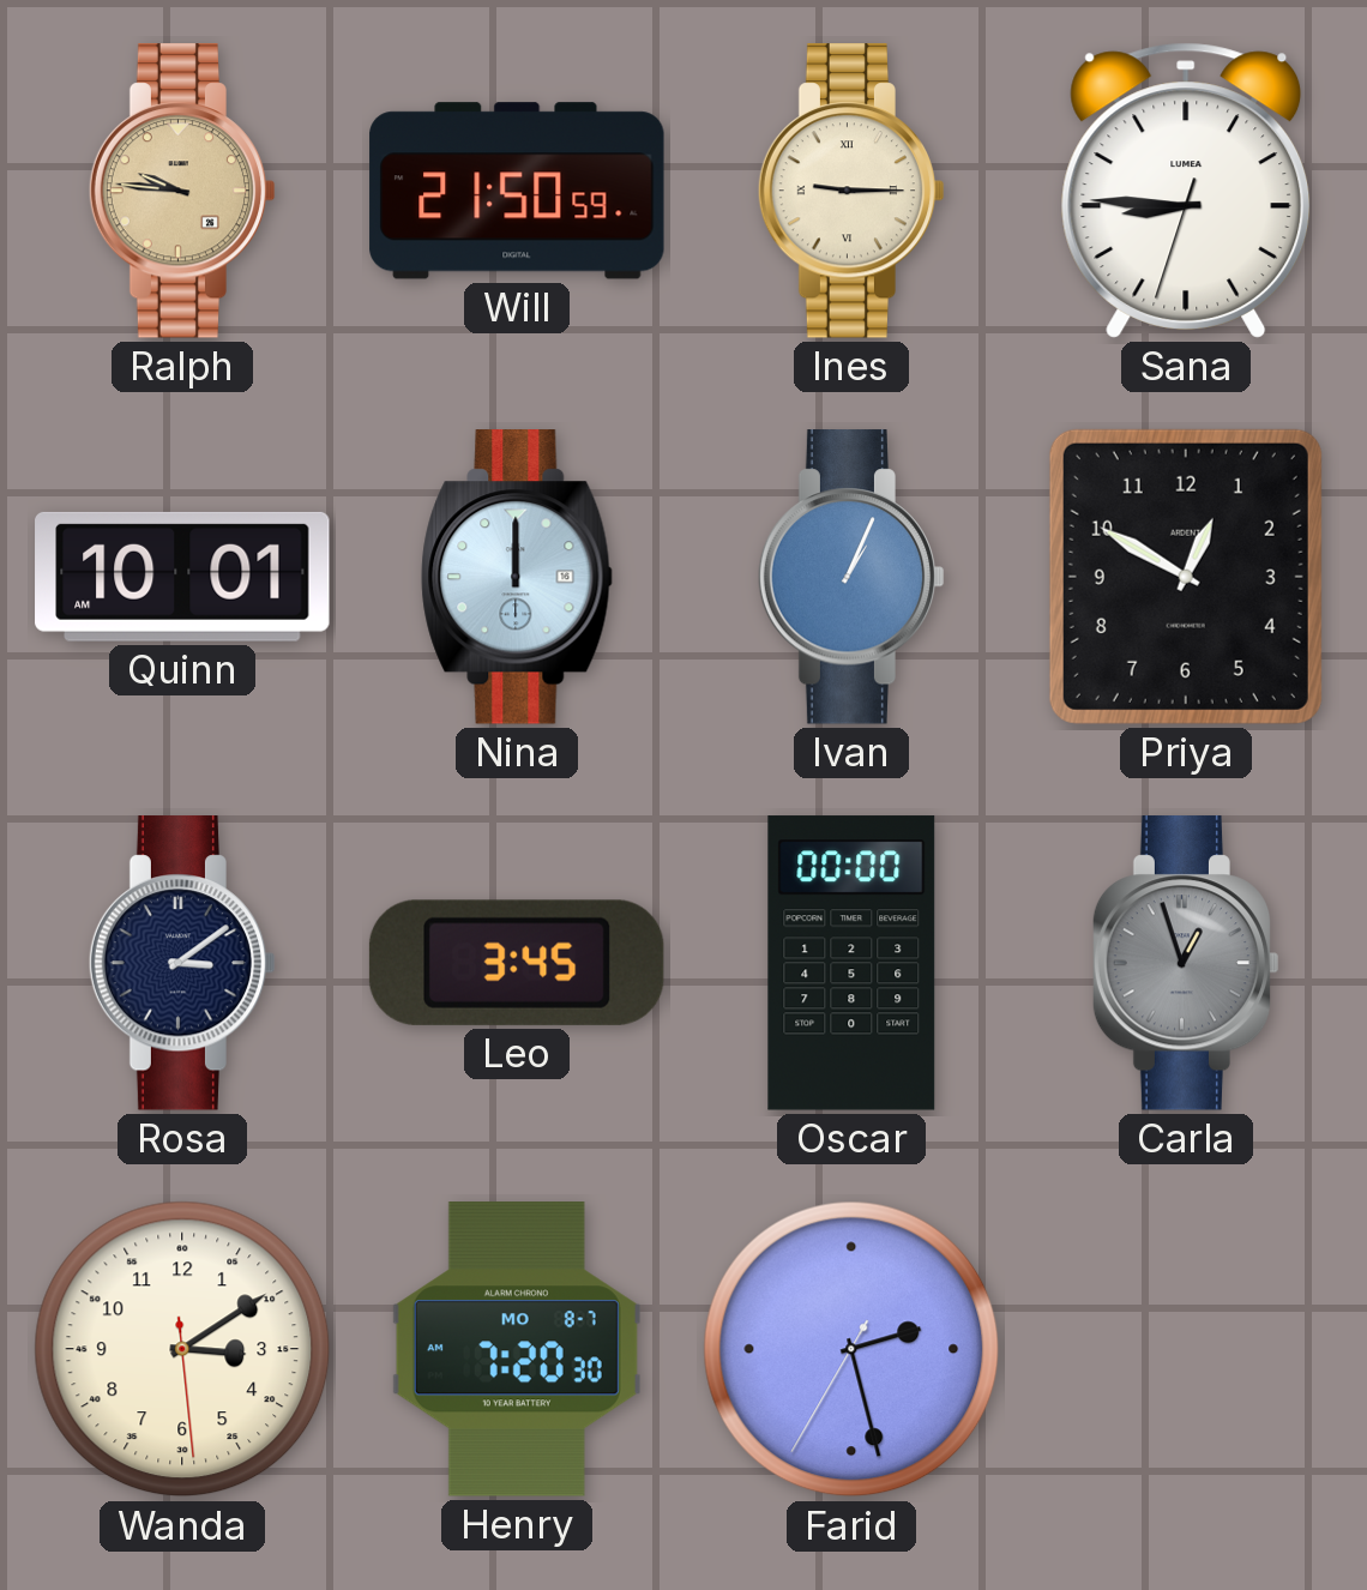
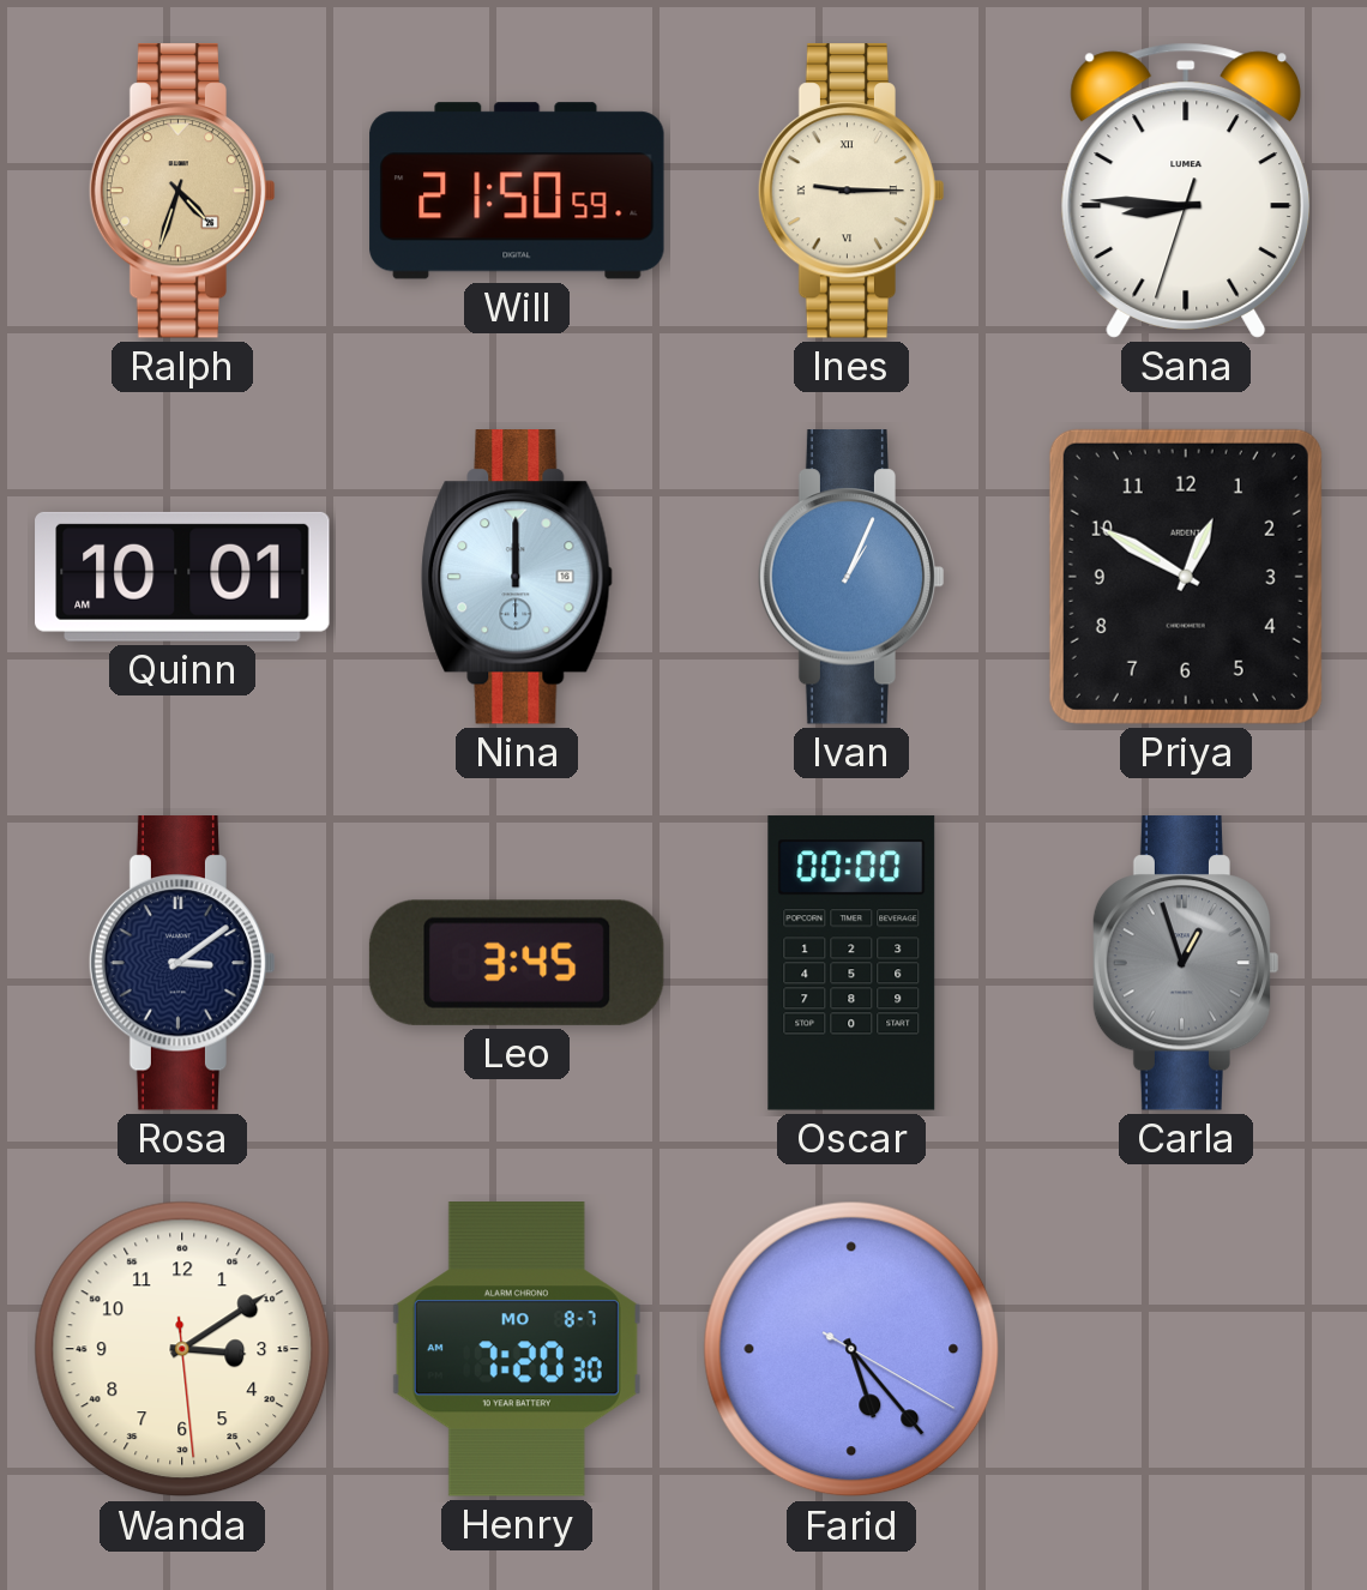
Ralph: 9:46 -> 4:33 (182, 191)
Farid: 2:27 -> 5:23 (851, 1349)
